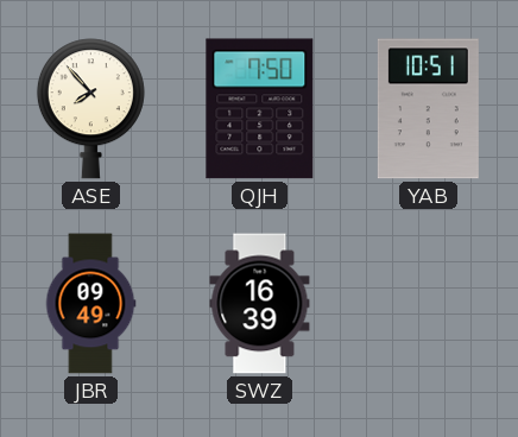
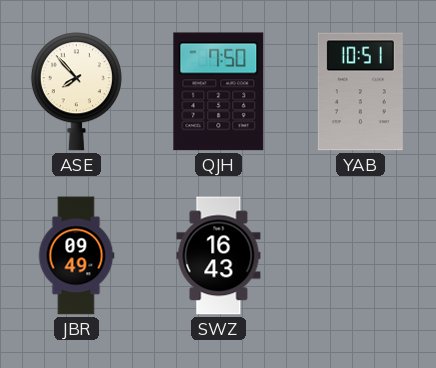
SWZ: 16:39 -> 16:43 (219, 256)
